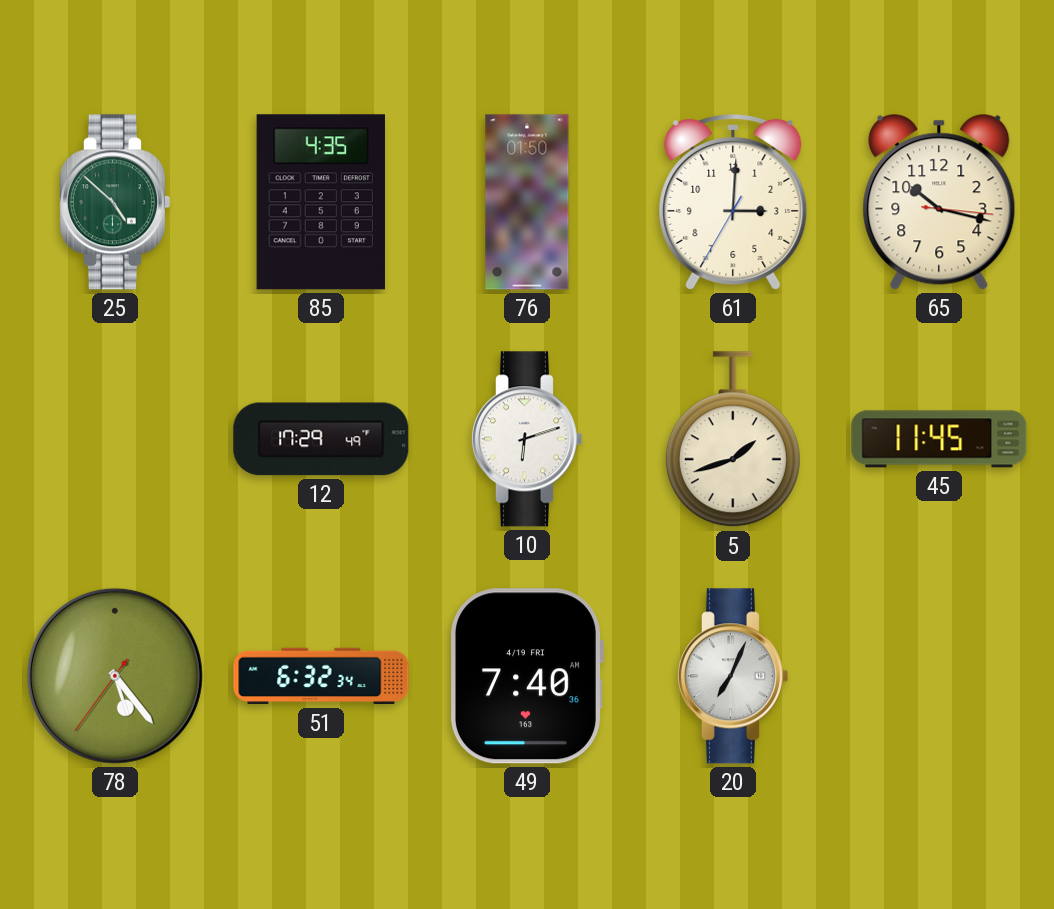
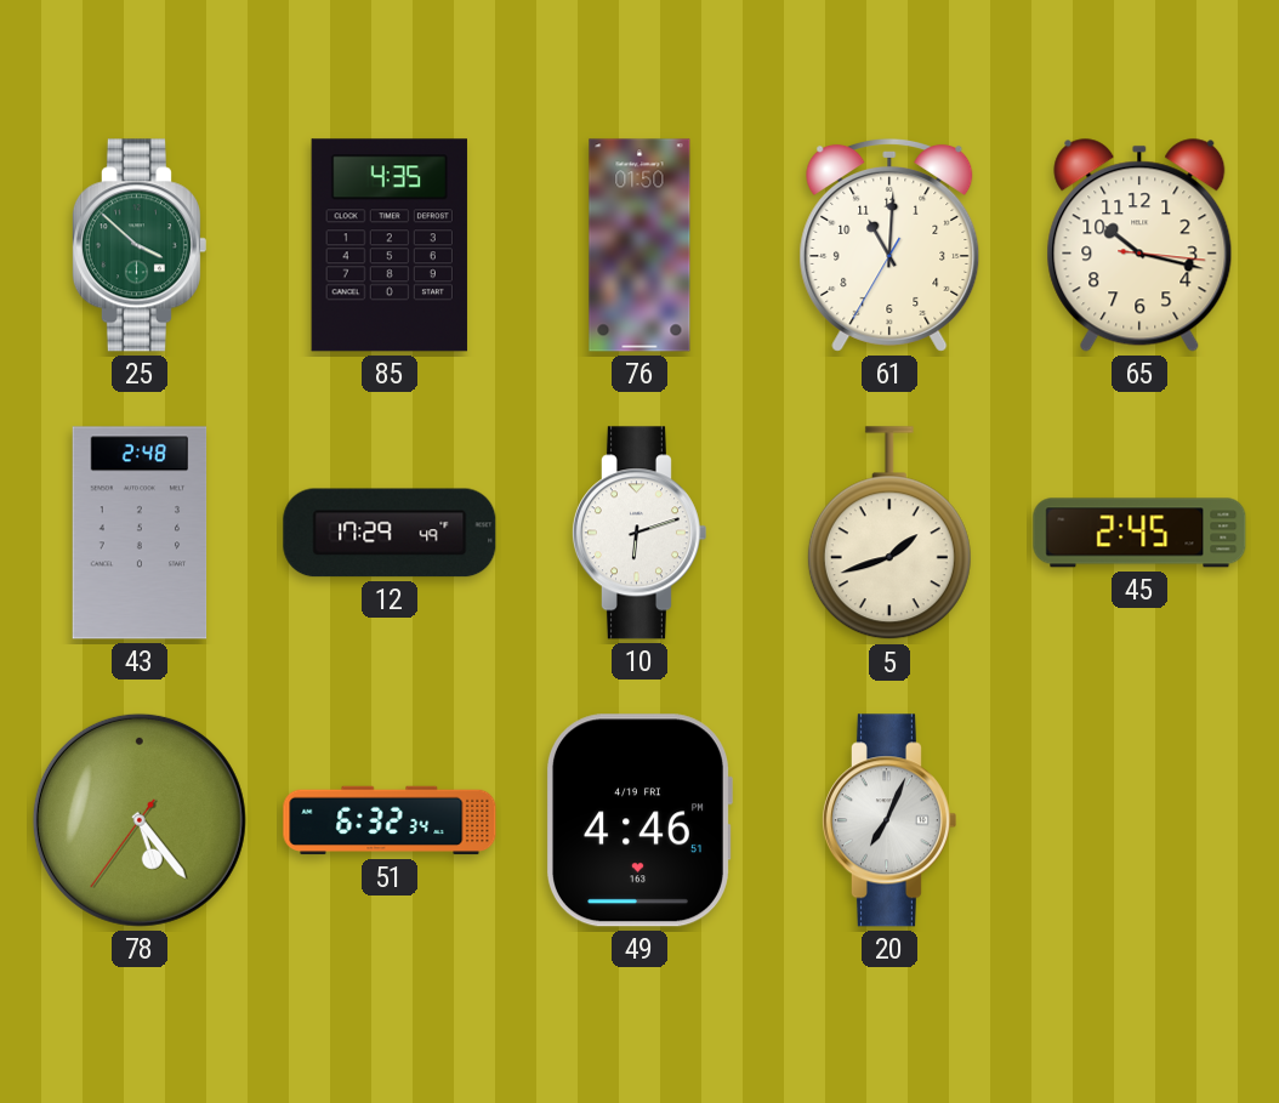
25: 4:52 -> 3:52 (138, 245)
61: 3:00 -> 11:00 (889, 245)
43: none -> 2:48 (140, 533)
45: 11:45 -> 2:45 (1139, 533)
49: 7:40 -> 4:46 (638, 820)
